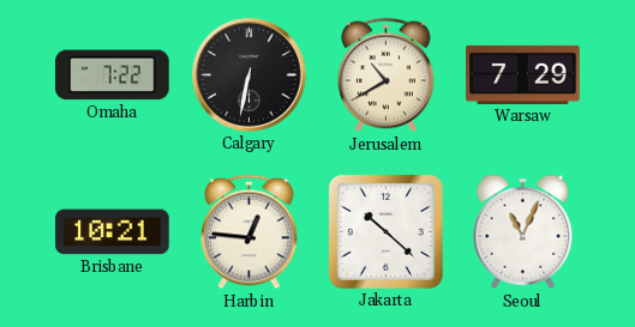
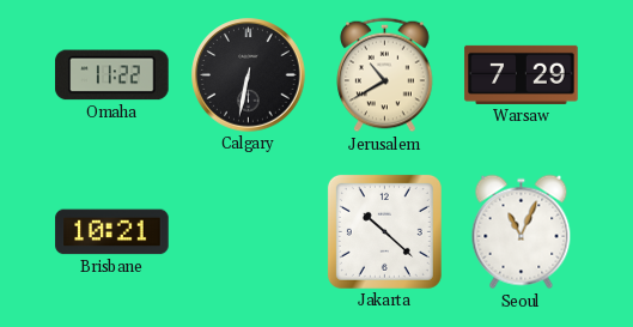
Omaha: 7:22 -> 11:22 (112, 75)
Harbin: 12:46 -> none (250, 232)
